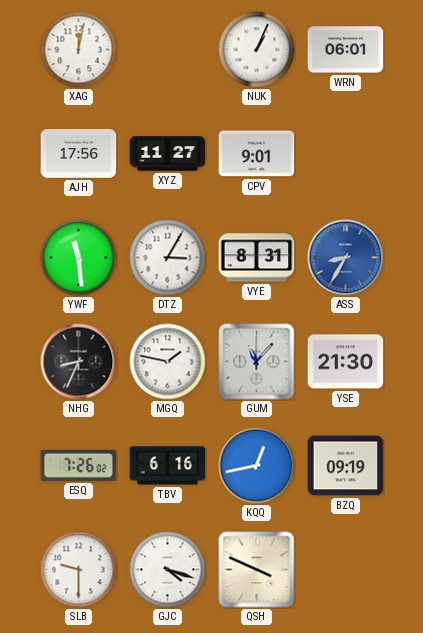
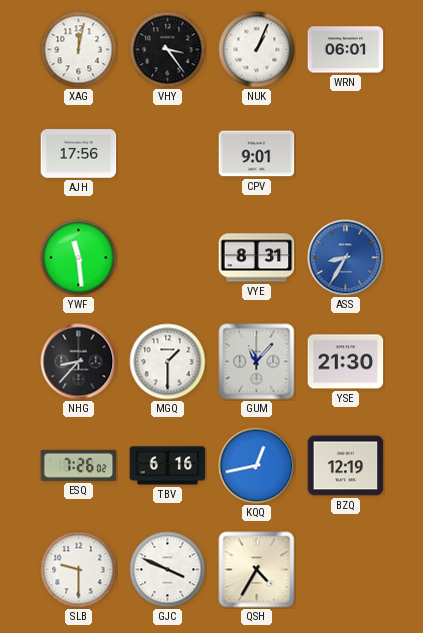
VHY: none -> 3:24 (168, 50)
XYZ: 11:27 -> none (168, 154)
DTZ: 3:05 -> none (168, 258)
NHG: 8:34 -> 8:37 (79, 362)
MGQ: 1:47 -> 1:30 (168, 362)
BZQ: 09:19 -> 12:19 (346, 466)
GJC: 4:18 -> 3:49 (168, 570)
QSH: 3:49 -> 4:35 (257, 570)
